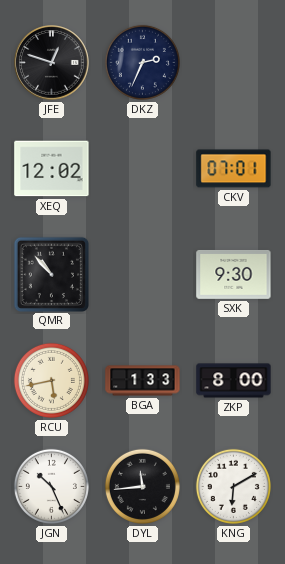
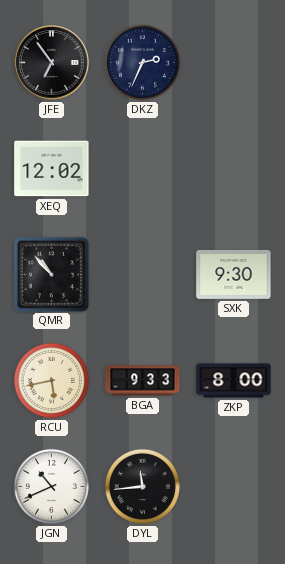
JFE: 12:48 -> 6:54 (52, 63)
CKV: 07:01 -> none (234, 169)
BGA: 1:33 -> 9:33 (143, 381)
JGN: 10:26 -> 10:41 (51, 486)
KNG: 6:10 -> none (233, 486)
